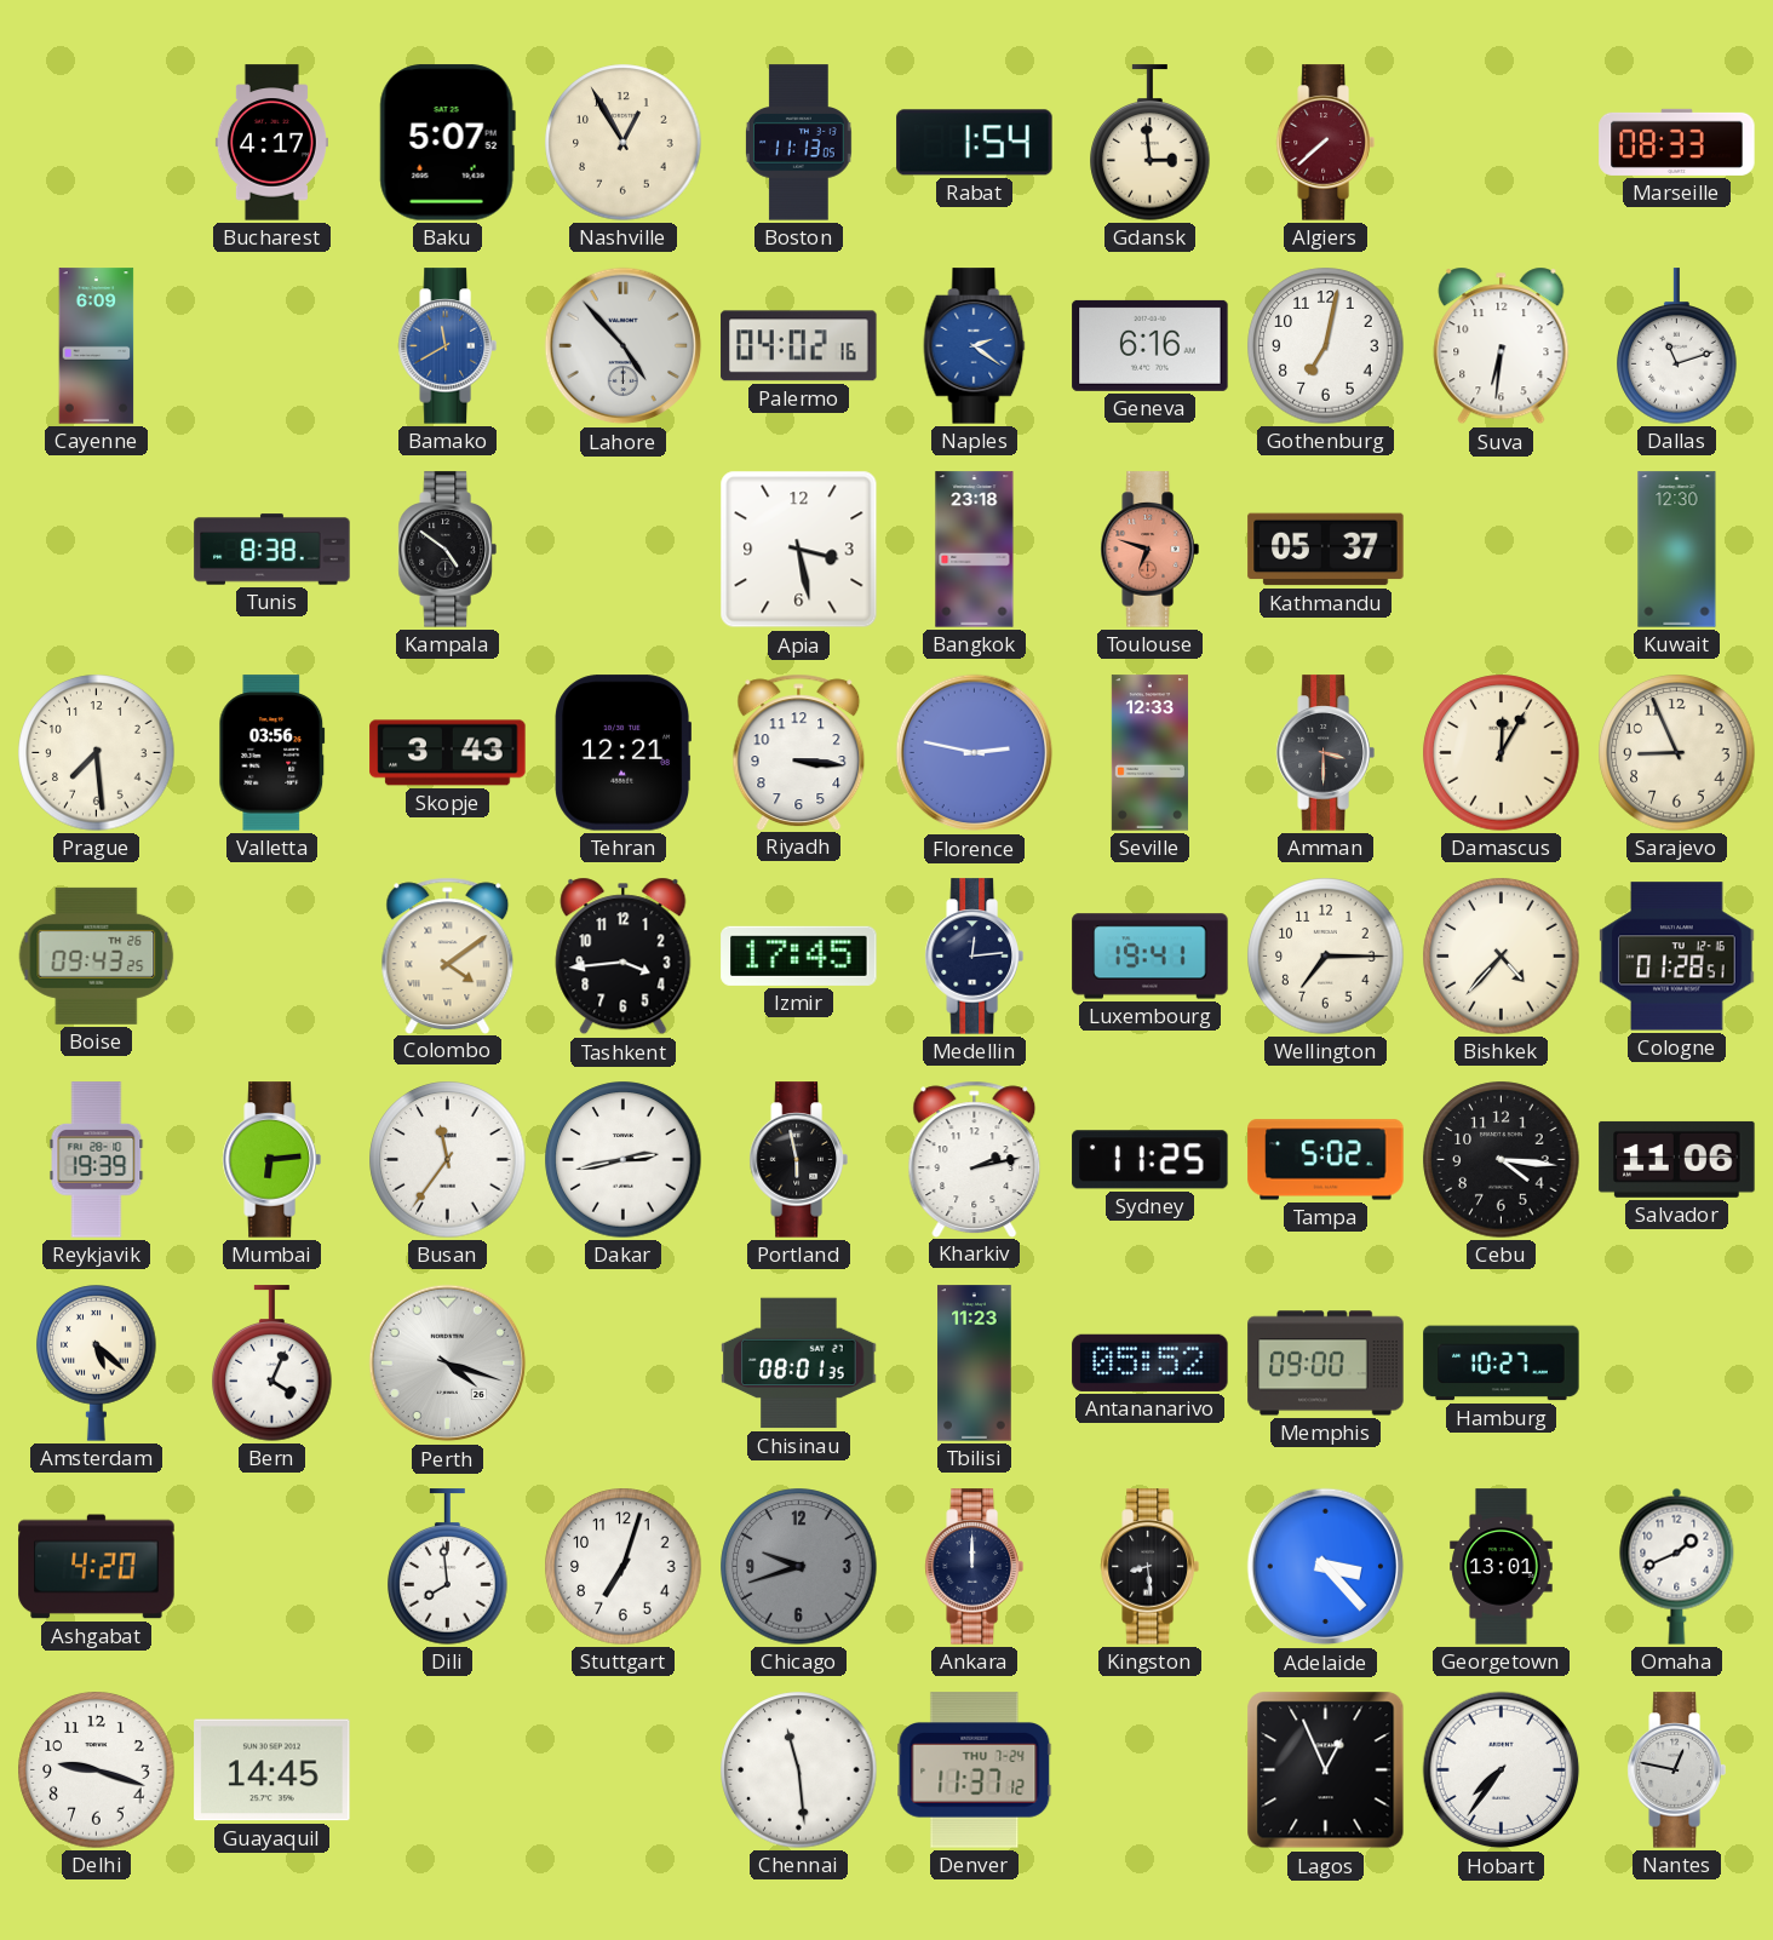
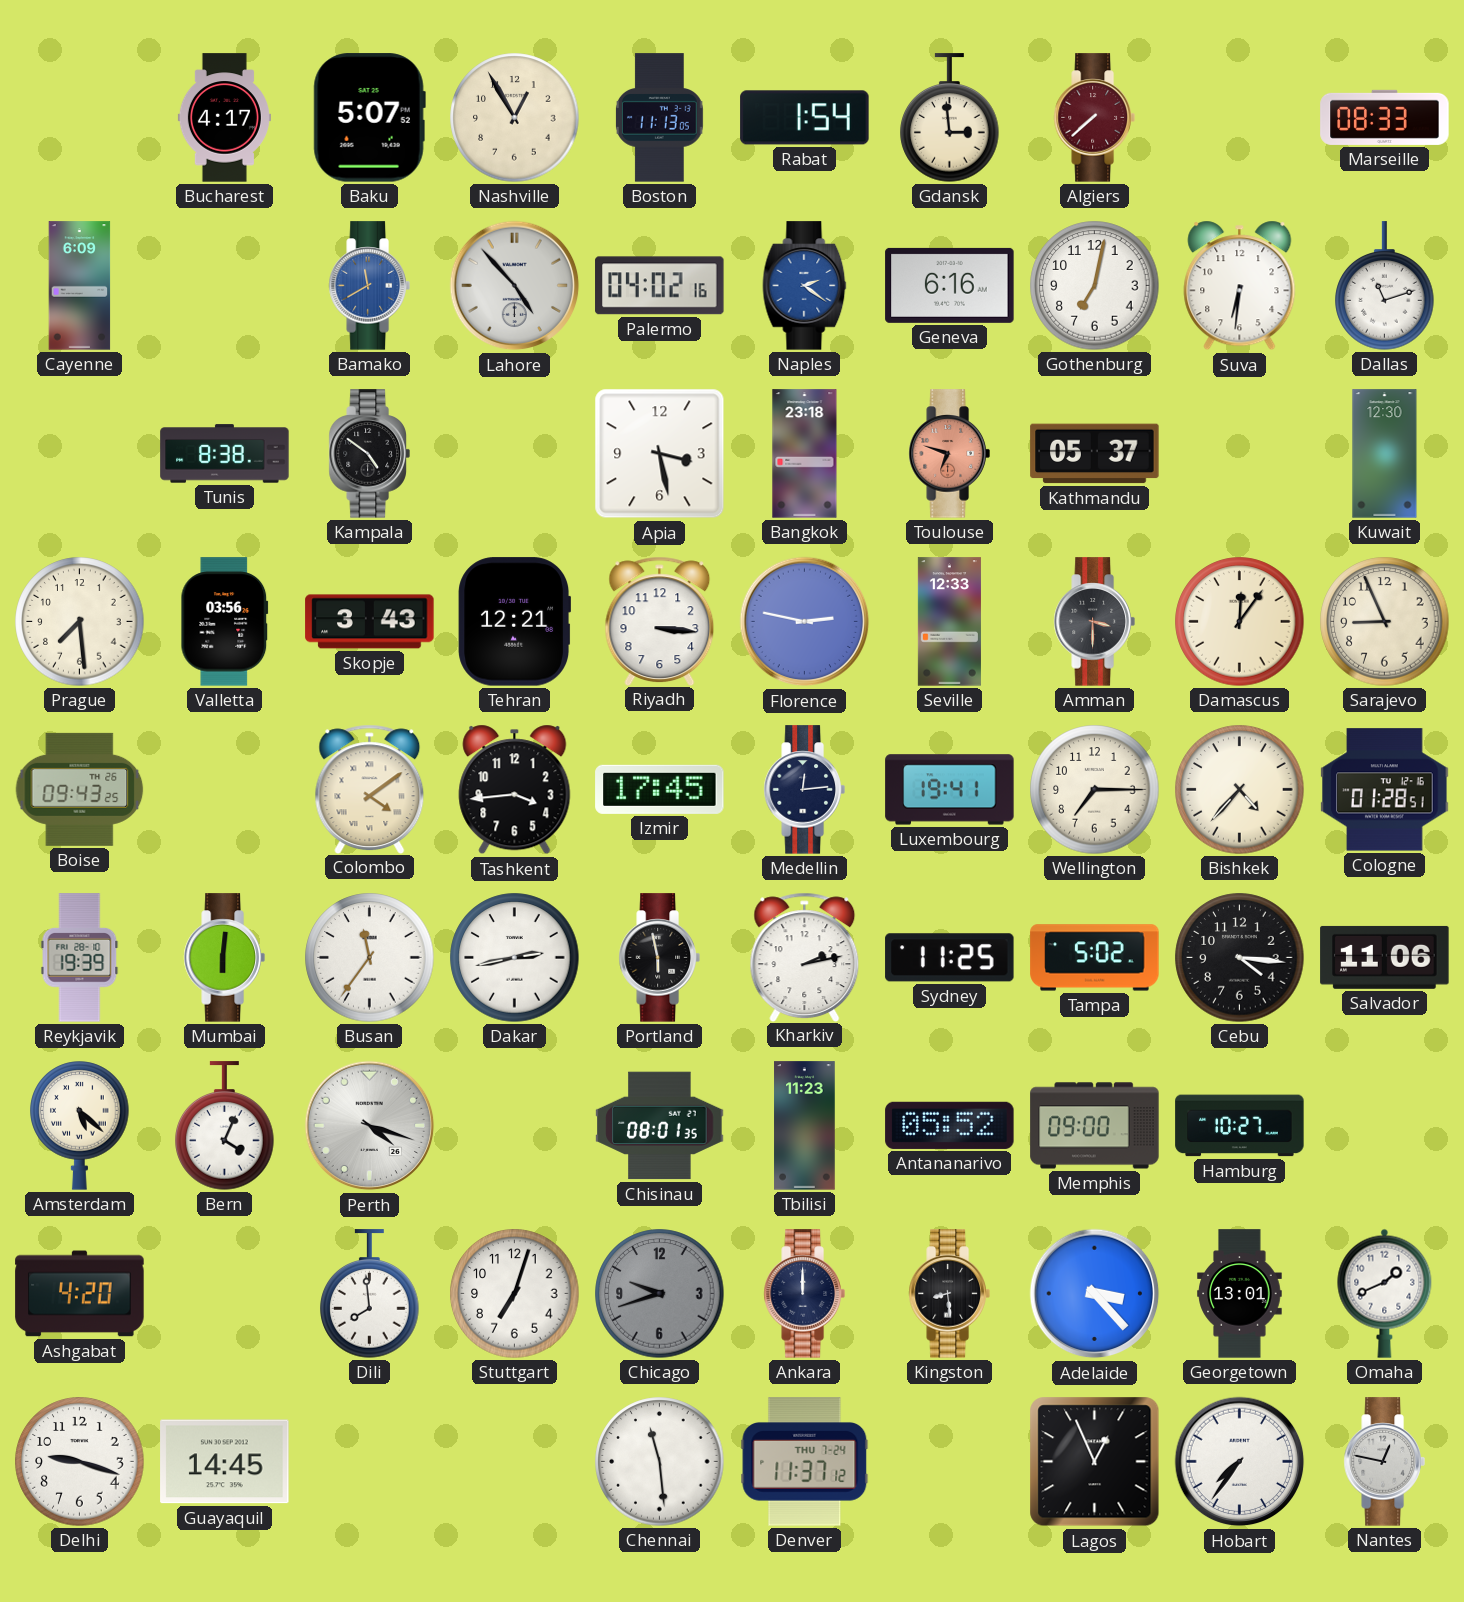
Damascus: 12:05 -> 12:06 (1240, 622)
Mumbai: 6:14 -> 6:01 (224, 958)
